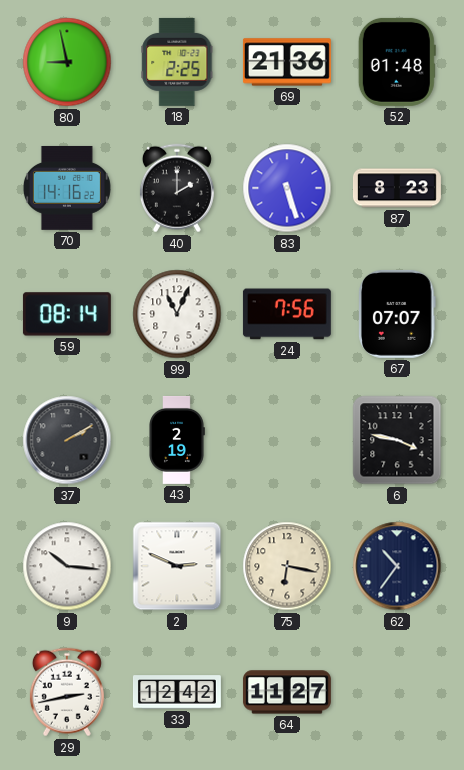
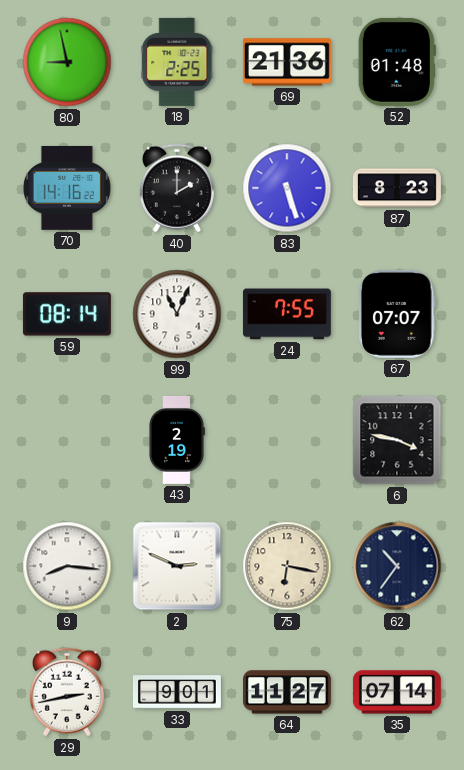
24: 7:56 -> 7:55 (287, 314)
37: 2:10 -> none (67, 440)
9: 10:16 -> 8:16 (67, 566)
33: 12:42 -> 9:01 (177, 692)
35: none -> 07:14 (397, 692)
